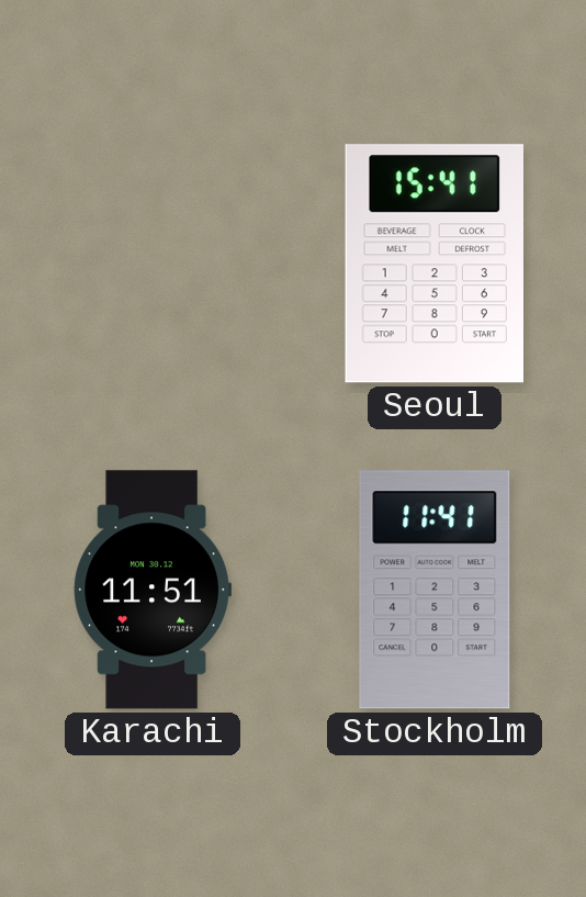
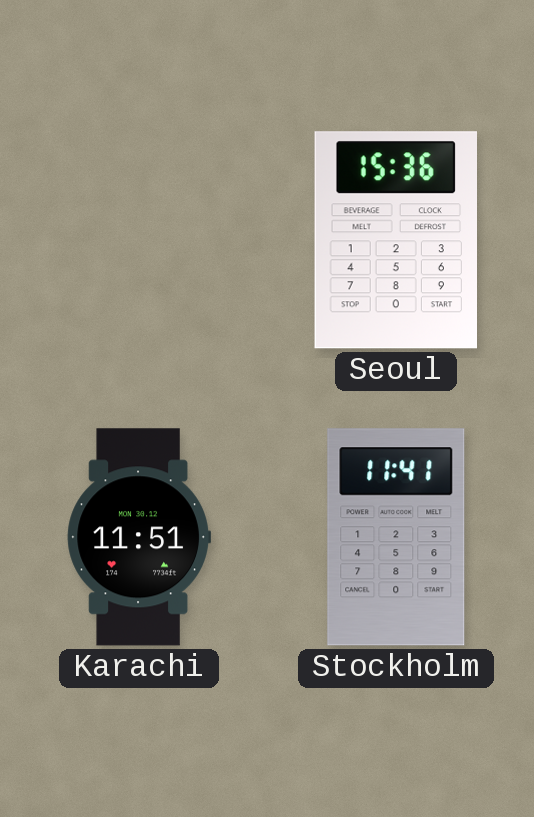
Seoul: 15:41 -> 15:36 (395, 240)
